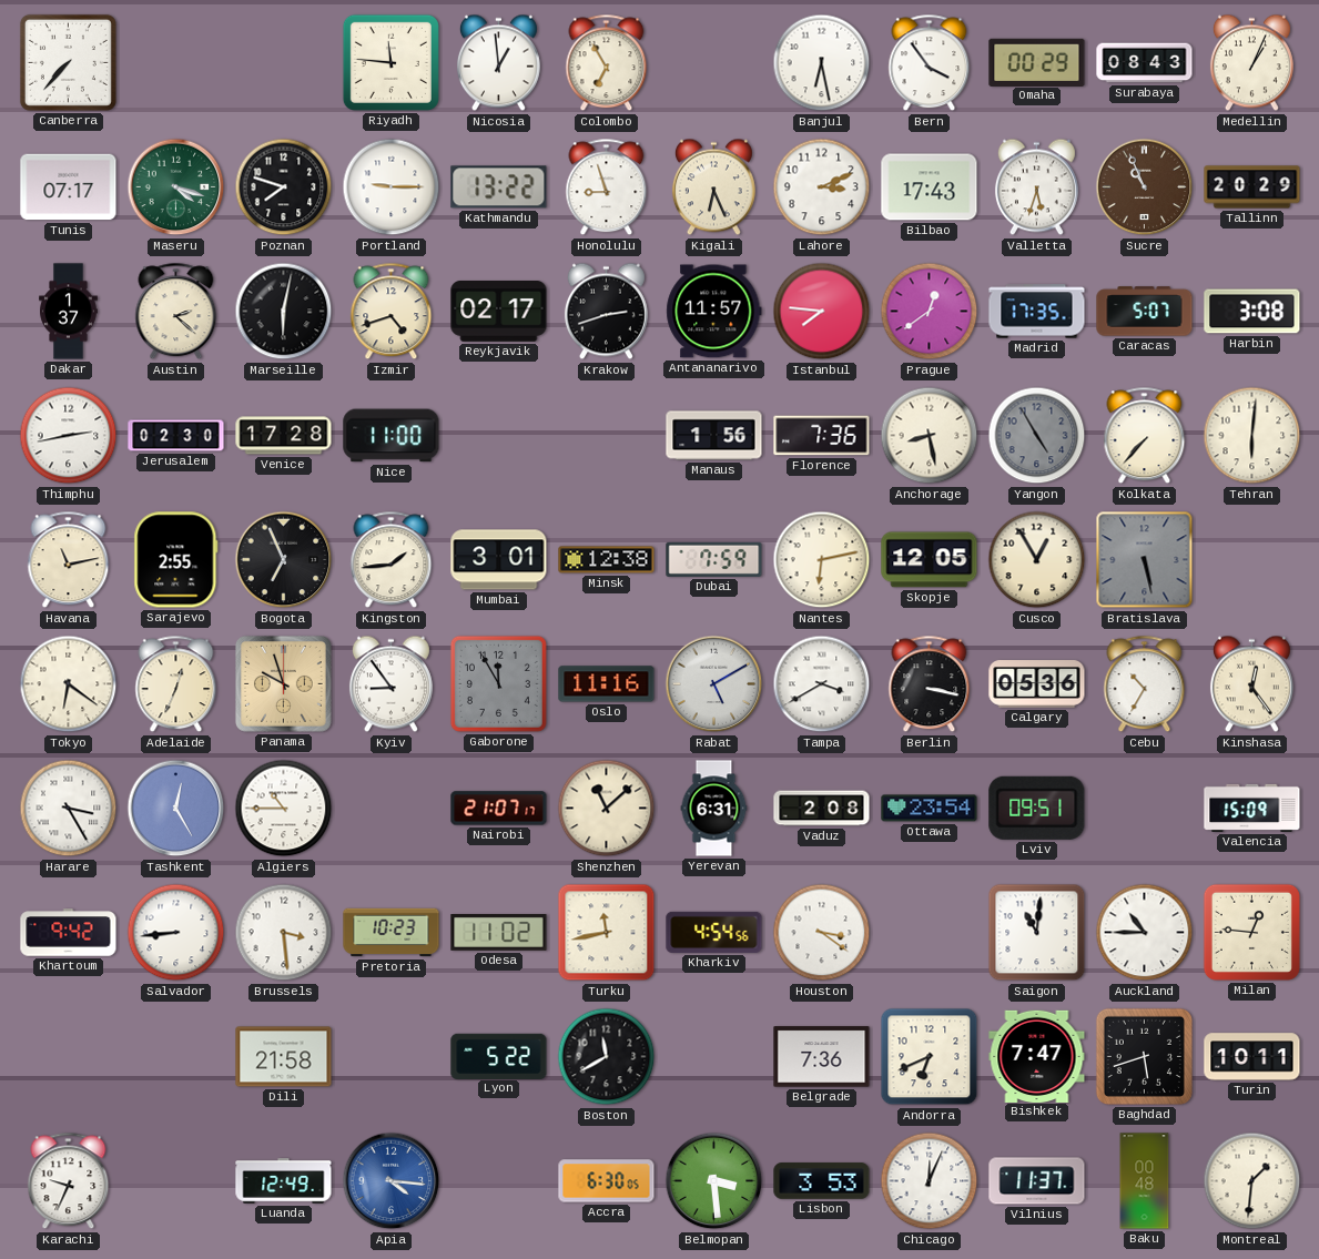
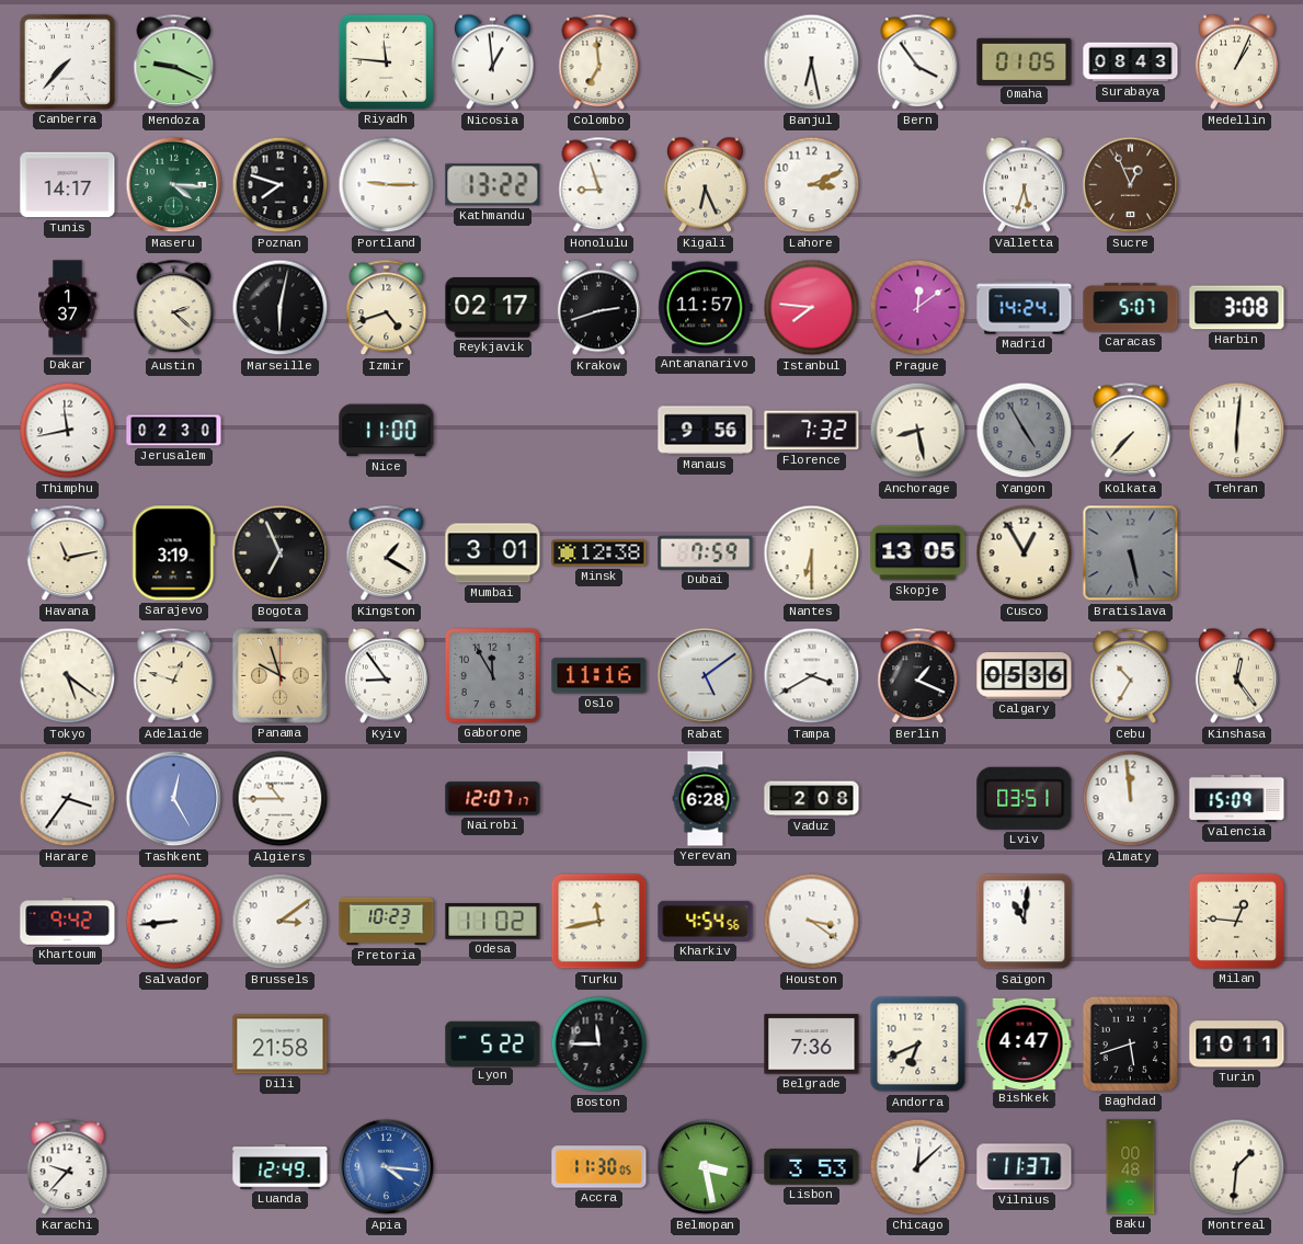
Mendoza: none -> 9:19 (174, 62)
Colombo: 6:55 -> 6:59 (599, 62)
Omaha: 00:29 -> 01:05 (1025, 61)
Tunis: 07:17 -> 14:17 (68, 185)
Maseru: 4:18 -> 4:16 (174, 185)
Bilbao: 17:43 -> none (930, 187)
Sucre: 10:56 -> 12:56 (1131, 185)
Tallinn: 20:29 -> none (1252, 187)
Prague: 12:39 -> 12:09 (918, 308)
Madrid: 17:35 -> 14:24 (1025, 308)
Thimphu: 2:43 -> 11:43 (68, 431)
Venice: 17:28 -> none (284, 436)
Manaus: 1:56 -> 9:56 (706, 431)
Florence: 7:36 -> 7:32 (812, 431)
Sarajevo: 2:55 -> 3:19 (174, 553)
Kingston: 1:44 -> 1:20 (387, 553)
Nantes: 6:13 -> 6:30 (812, 553)
Skopje: 12:05 -> 13:05 (918, 553)
Tokyo: 6:21 -> 5:21 (68, 676)
Adelaide: 12:34 -> 12:48 (174, 676)
Rabat: 5:10 -> 5:09 (706, 676)
Berlin: 3:17 -> 1:19 (918, 676)
Harare: 3:25 -> 3:36 (68, 799)
Nairobi: 21:07 -> 12:07 (493, 799)
Shenzhen: 11:08 -> none (607, 809)
Yerevan: 6:31 -> 6:28 (706, 799)
Ottawa: 23:54 -> none (930, 809)
Lviv: 09:51 -> 03:51 (1025, 798)
Almaty: none -> 11:59 (1131, 799)
Brussels: 3:29 -> 3:09 (281, 922)
Auckland: 10:45 -> none (1145, 933)
Boston: 11:40 -> 11:45 (599, 1045)
Bishkek: 7:47 -> 4:47 (1025, 1043)
Karachi: 9:34 -> 9:37 (68, 1167)
Accra: 6:30 -> 11:30 (599, 1167)
Belmopan: 3:29 -> 3:28 (706, 1167)
Chicago: 12:04 -> 12:08 (918, 1167)
